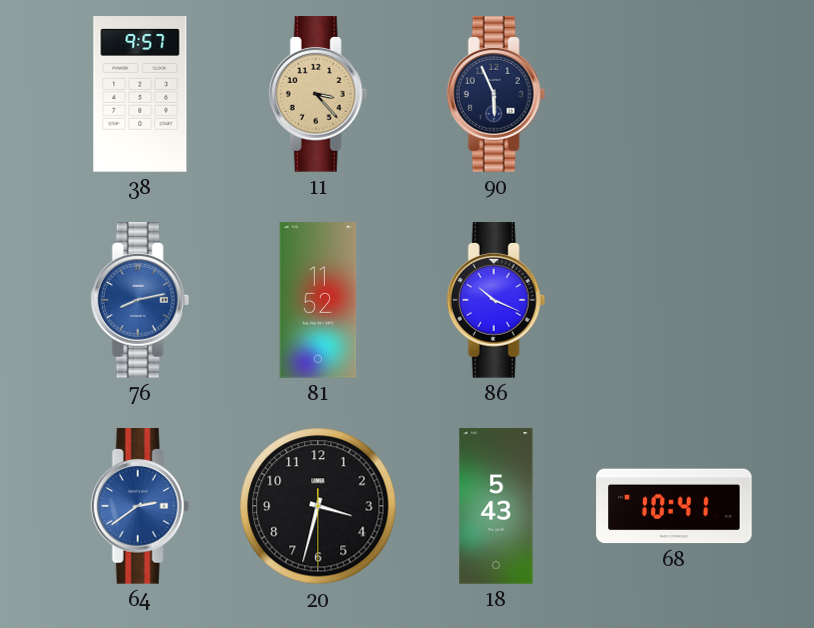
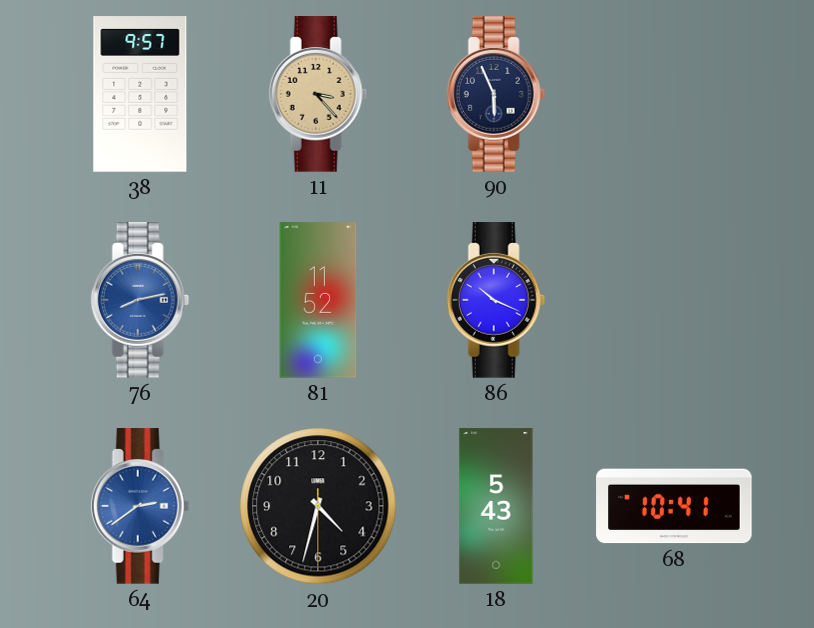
20: 3:32 -> 4:32 (318, 506)
